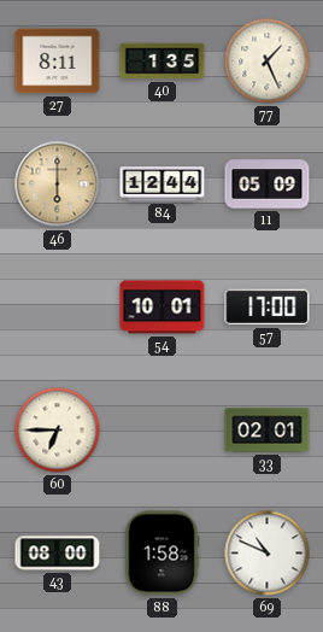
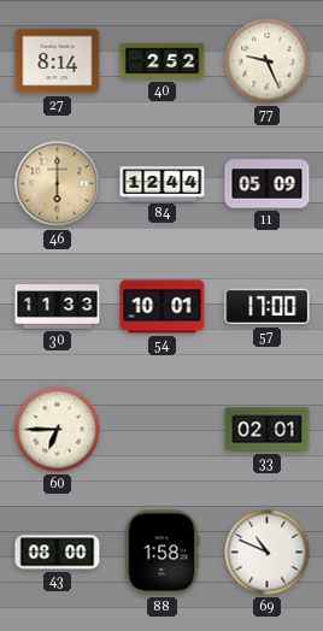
27: 8:11 -> 8:14 (58, 61)
40: 1:35 -> 2:52 (163, 61)
77: 1:26 -> 9:26 (268, 61)
30: none -> 11:33 (58, 307)
